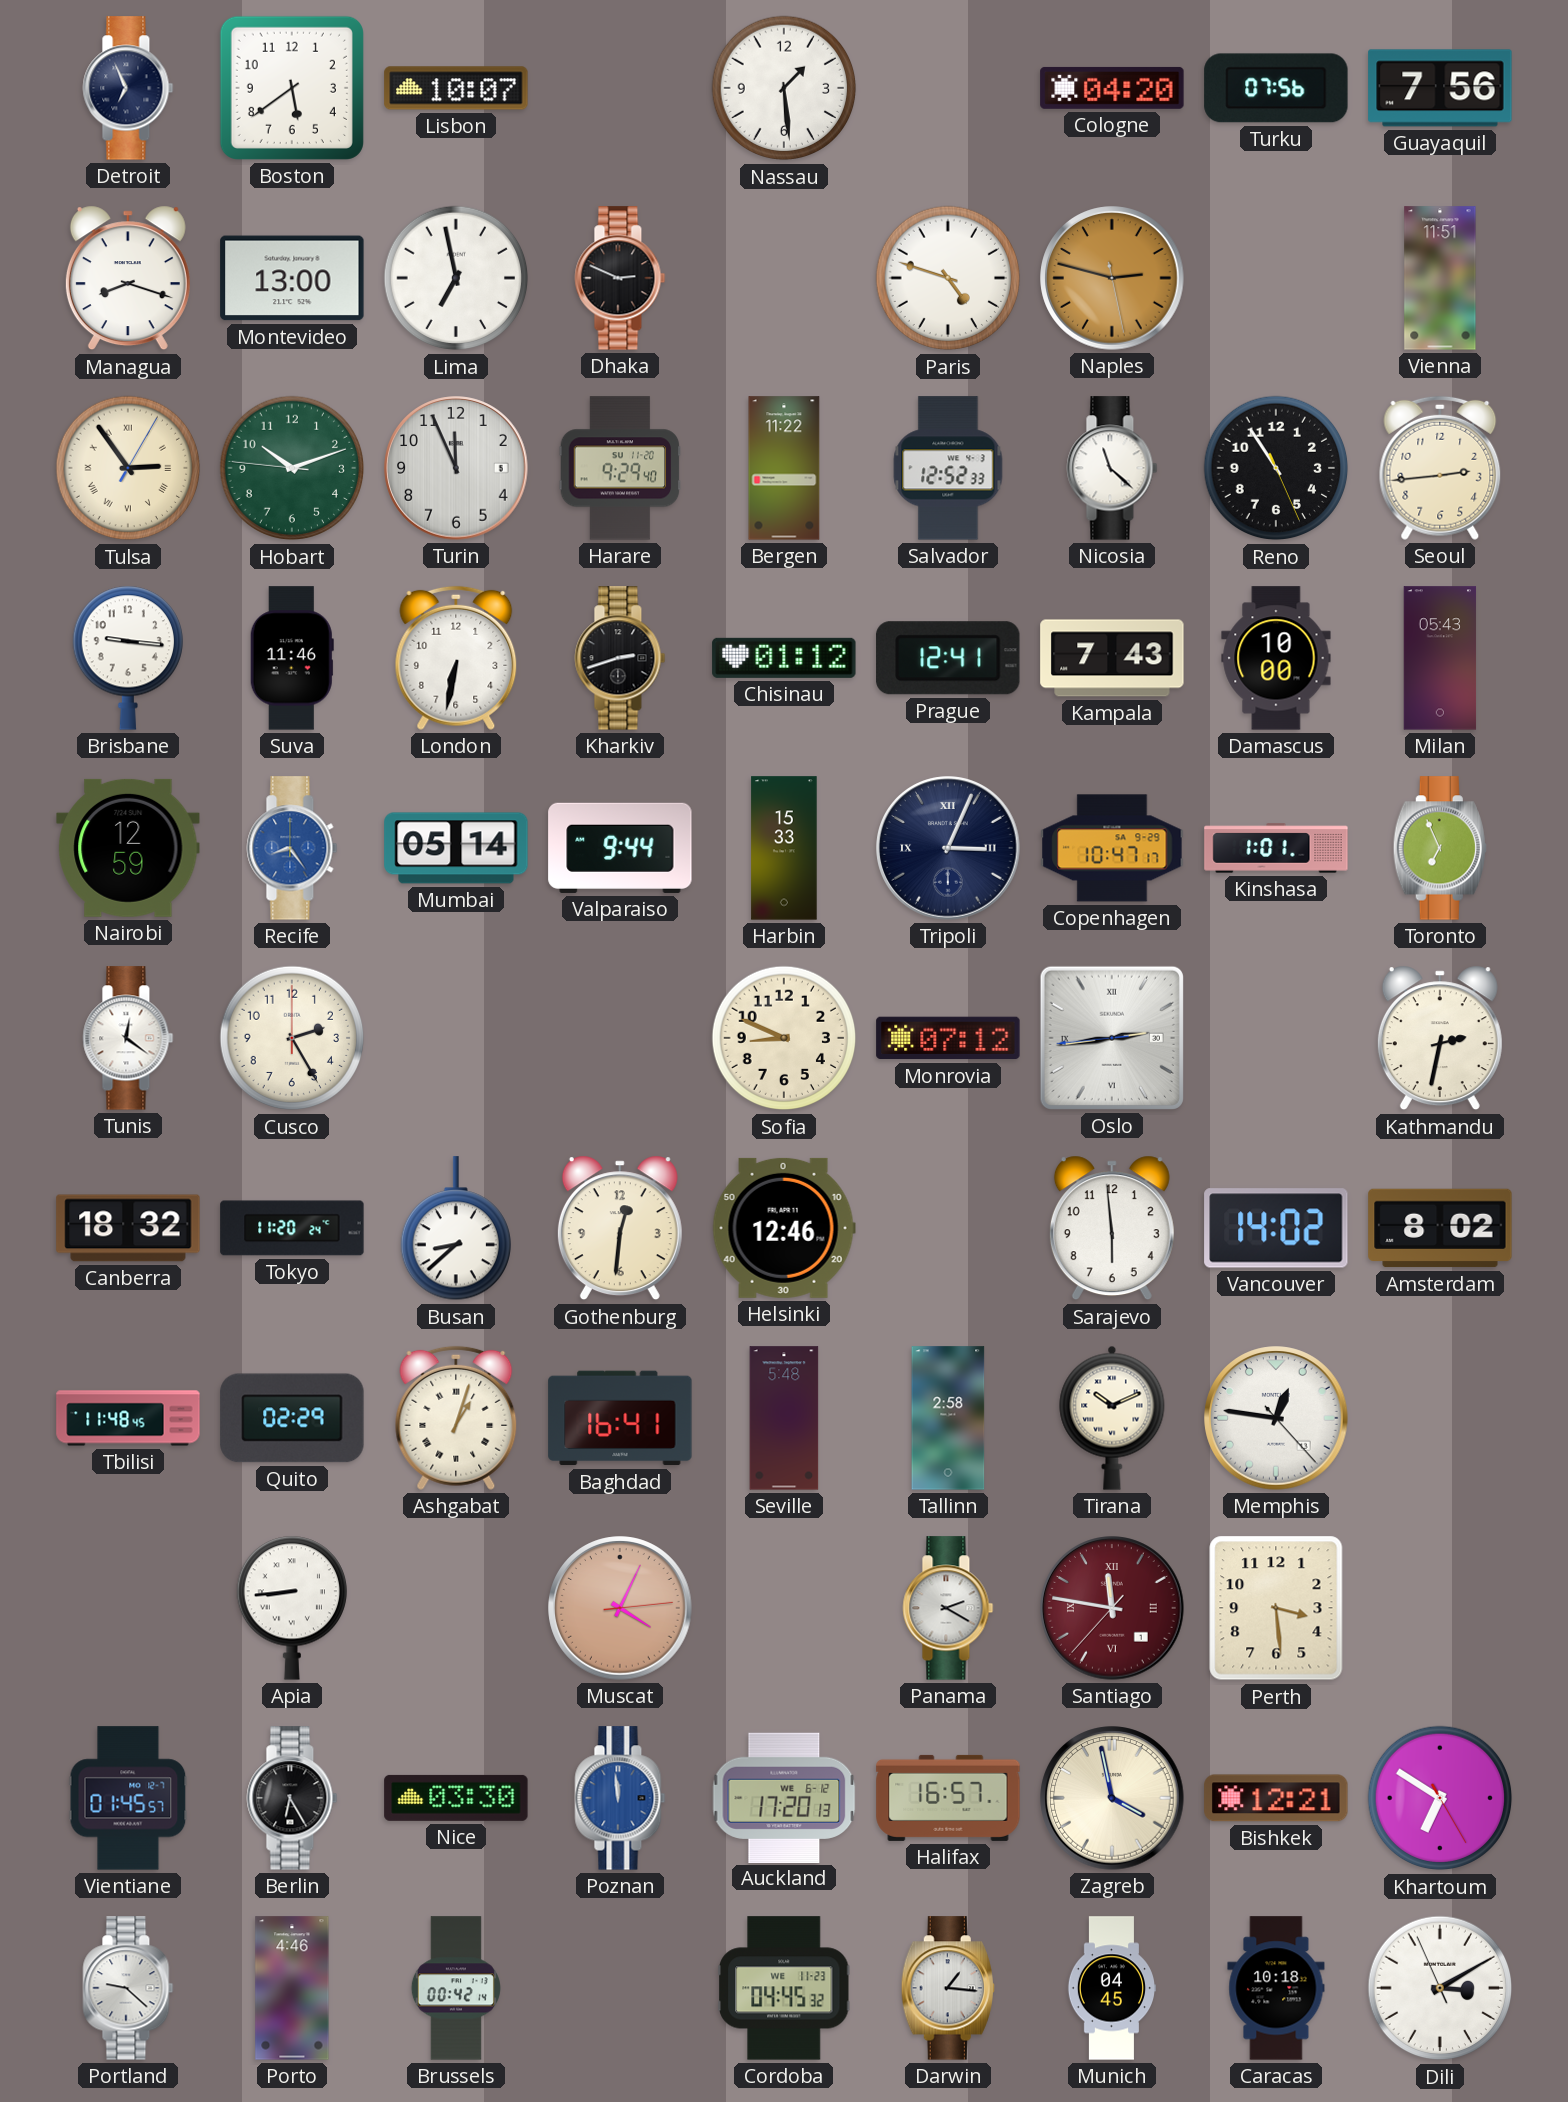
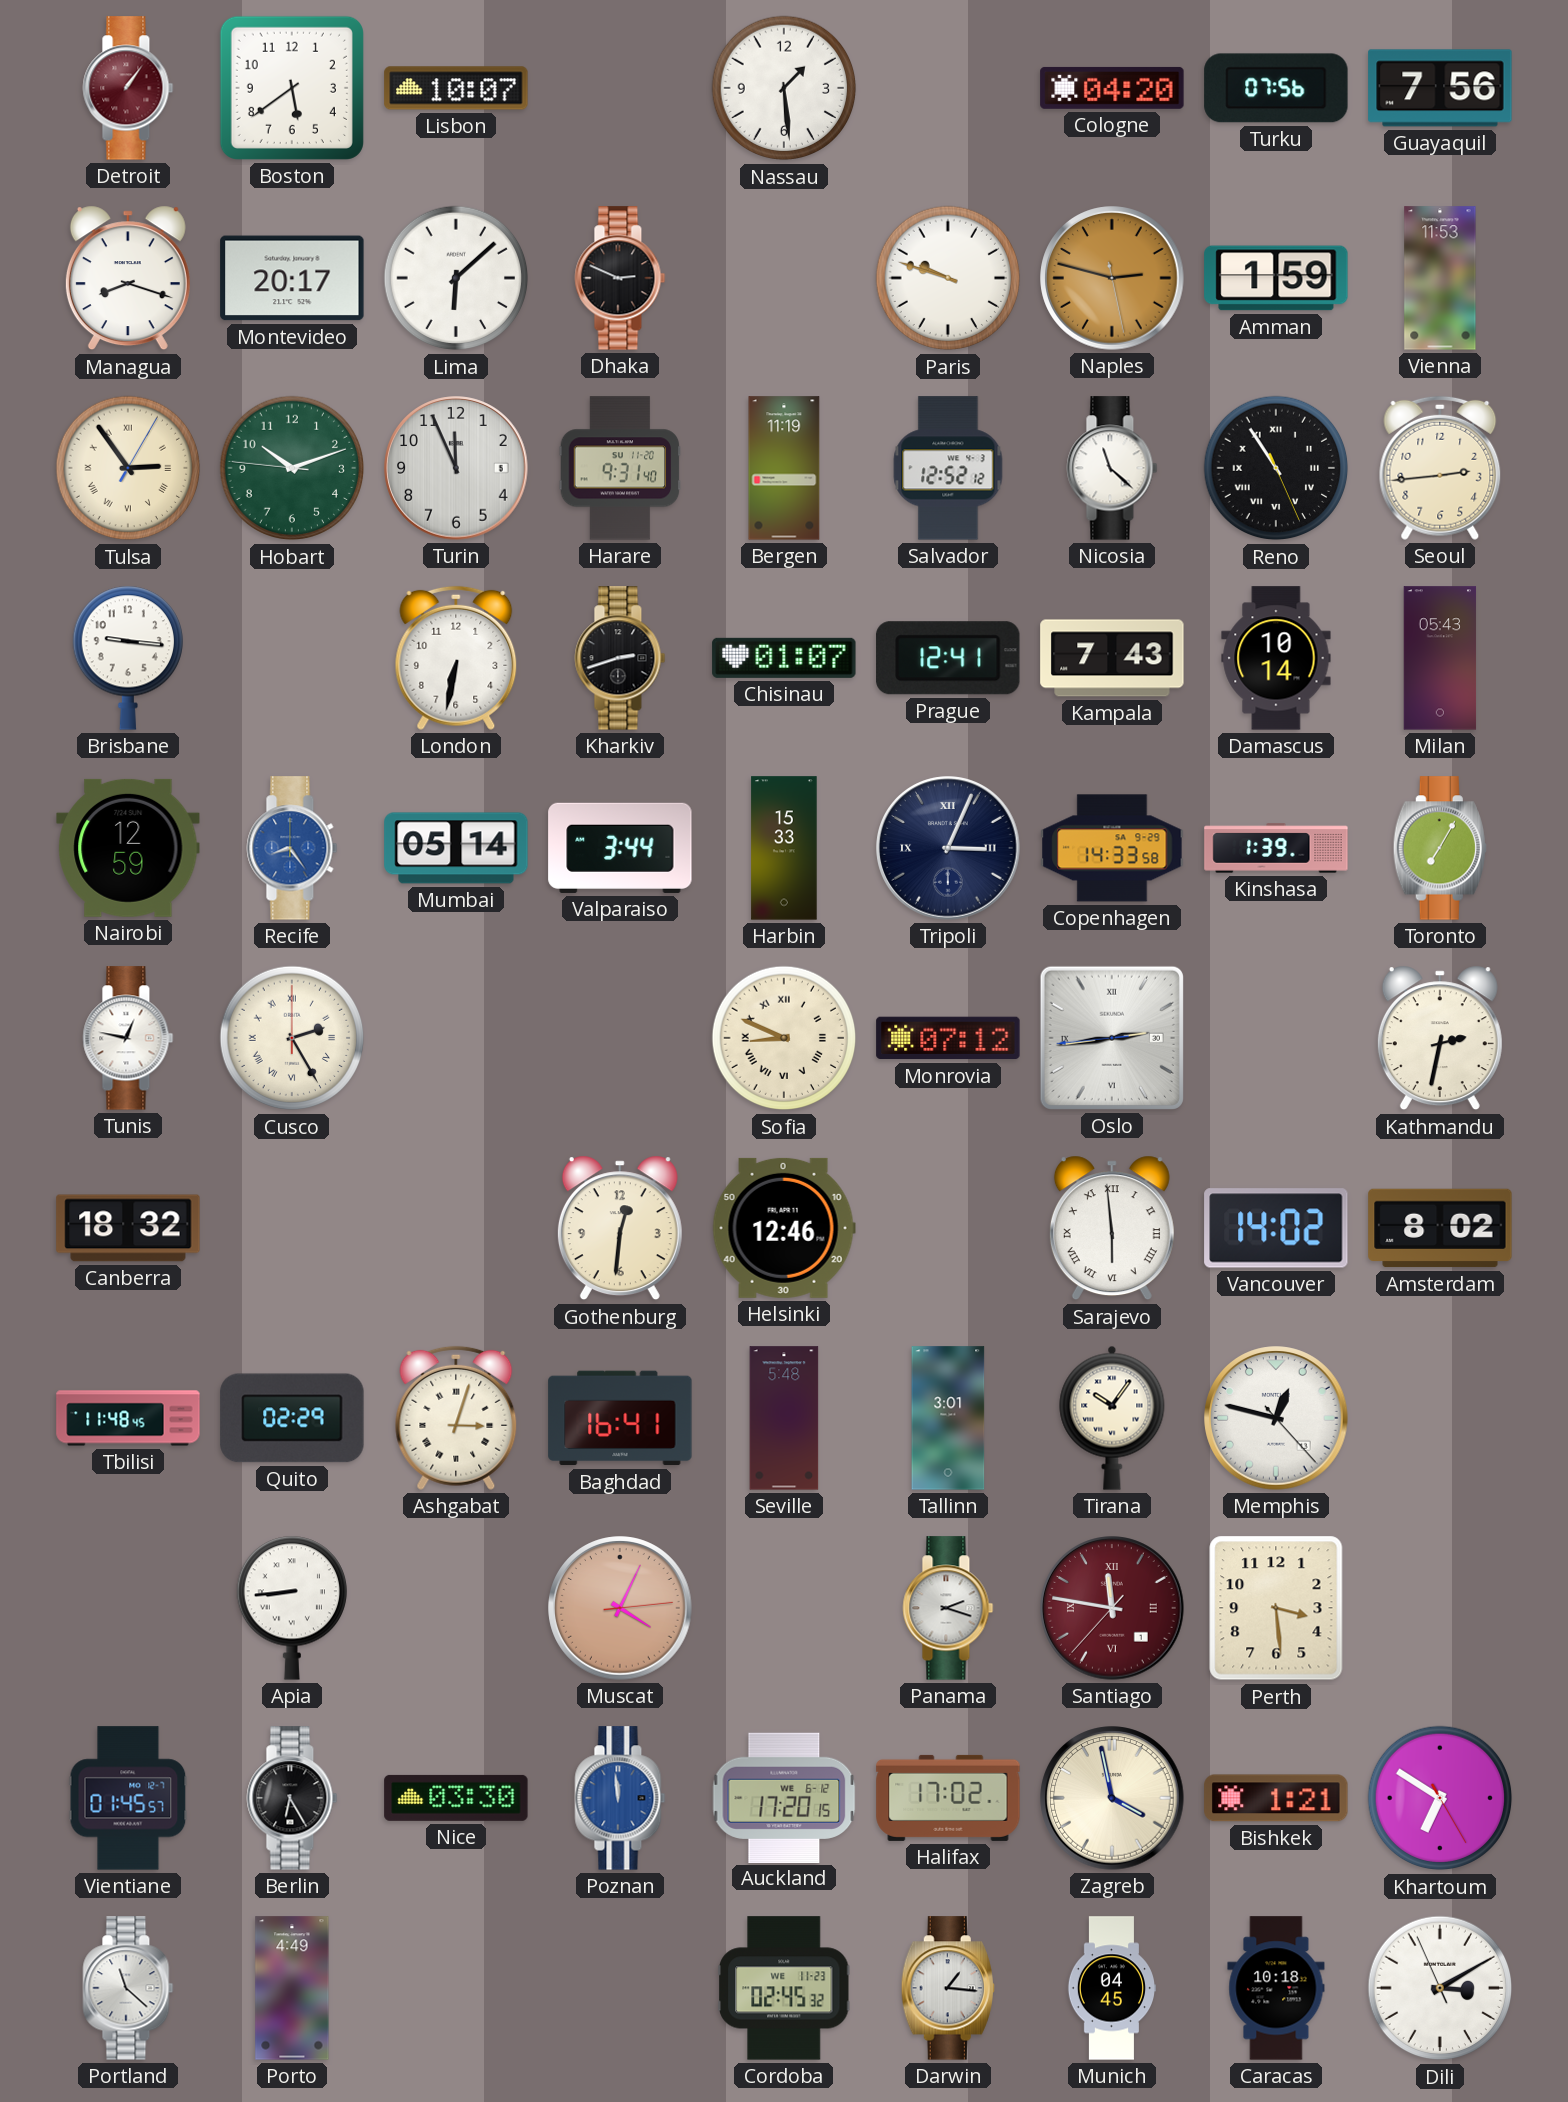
Detroit: 6:56 -> 1:06 (128, 88)
Detroit dial: navy -> burgundy (128, 88)
Montevideo: 13:00 -> 20:17 (292, 278)
Lima: 6:58 -> 6:08 (456, 278)
Paris: 4:48 -> 9:48 (948, 278)
Amman: none -> 1:59 (1276, 278)
Vienna: 11:51 -> 11:53 (1440, 278)
Harare: 9:29 -> 9:31 (620, 468)
Bergen: 11:22 -> 11:19 (784, 468)
Salvador: 12:52:33 -> 12:52:12 (948, 468)
Reno numerals: Arabic -> Roman (1276, 468)
Suva: 11:46 -> none (292, 658)
Chisinau: 01:12 -> 01:07 (784, 658)
Damascus: 10:00 -> 10:14 (1276, 658)
Valparaiso: 9:44 -> 3:44 (620, 848)
Copenhagen: 10:47 -> 14:33 (1112, 848)
Kinshasa: 1:01 -> 1:39 (1276, 848)
Toronto: 6:56 -> 7:05 (1440, 848)
Tunis: 12:21 -> 12:47 (128, 1038)
Cusco numerals: Arabic -> Roman (292, 1038)
Sofia numerals: Arabic -> Roman (784, 1038)
Tokyo: 11:20 -> none (292, 1228)
Busan: 8:38 -> none (455, 1229)
Sarajevo numerals: Arabic -> Roman (1112, 1228)
Ashgabat: 1:03 -> 3:03 (456, 1418)
Tallinn: 2:58 -> 3:01 (948, 1418)
Tirana: 10:11 -> 10:06 (1112, 1418)
Memphis: 12:46 -> 12:47 (1276, 1418)
Panama: 2:20 -> 2:18 (948, 1608)
Auckland: 17:20:13 -> 17:20:15 (784, 1797)
Halifax: 16:57 -> 17:02 (948, 1798)
Bishkek: 12:21 -> 1:21 (1276, 1798)
Portland: 9:22 -> 11:22 (128, 1988)
Porto: 4:46 -> 4:49 (292, 1988)
Brussels: 00:42 -> none (456, 1988)
Cordoba: 04:45 -> 02:45 (784, 1988)
